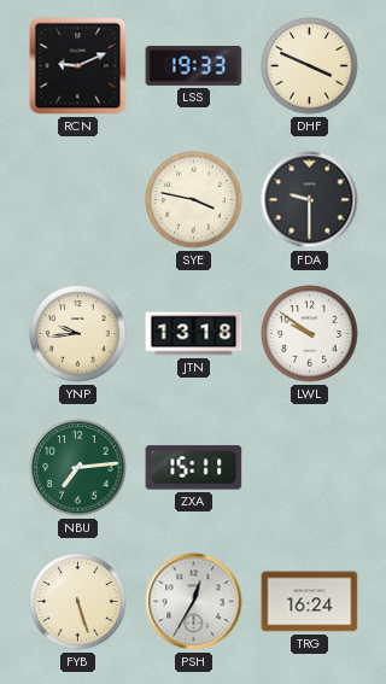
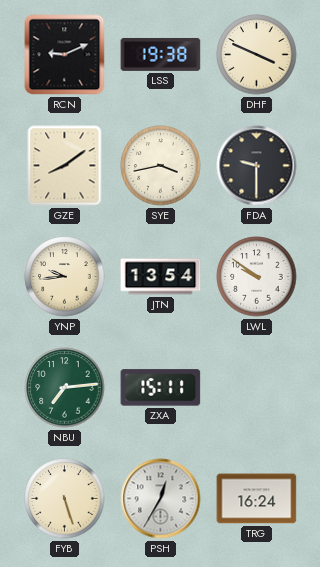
LSS: 19:33 -> 19:38 (161, 54)
GZE: none -> 8:09 (65, 166)
SYE: 3:47 -> 3:43 (161, 166)
JTN: 13:18 -> 13:54 (161, 277)
